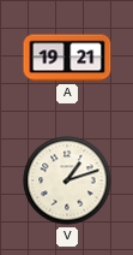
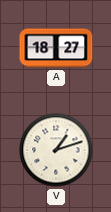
A: 19:21 -> 18:27 (56, 48)
